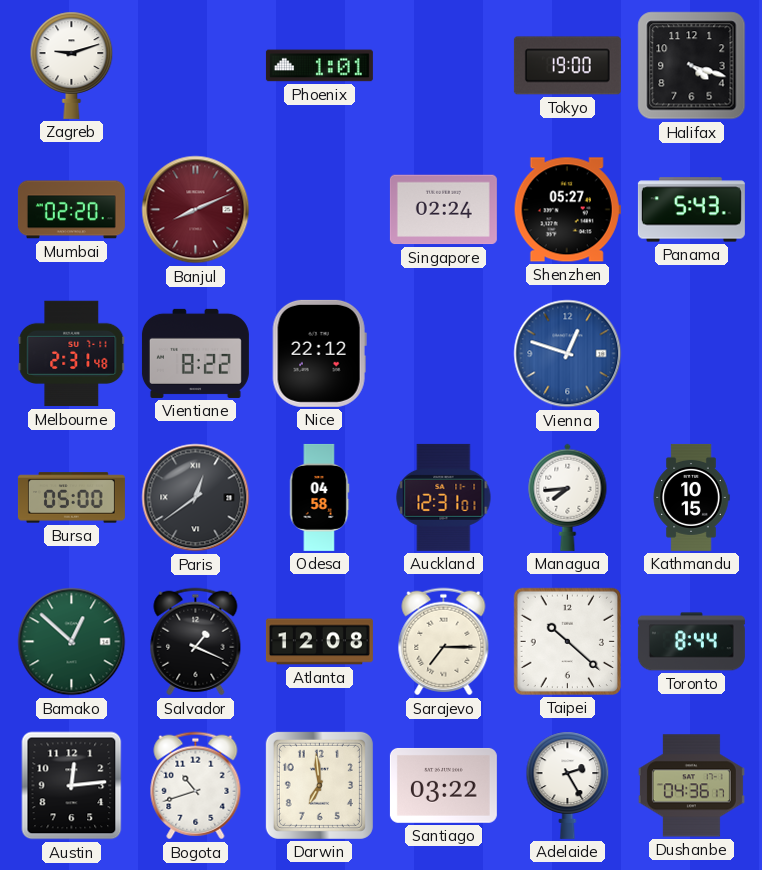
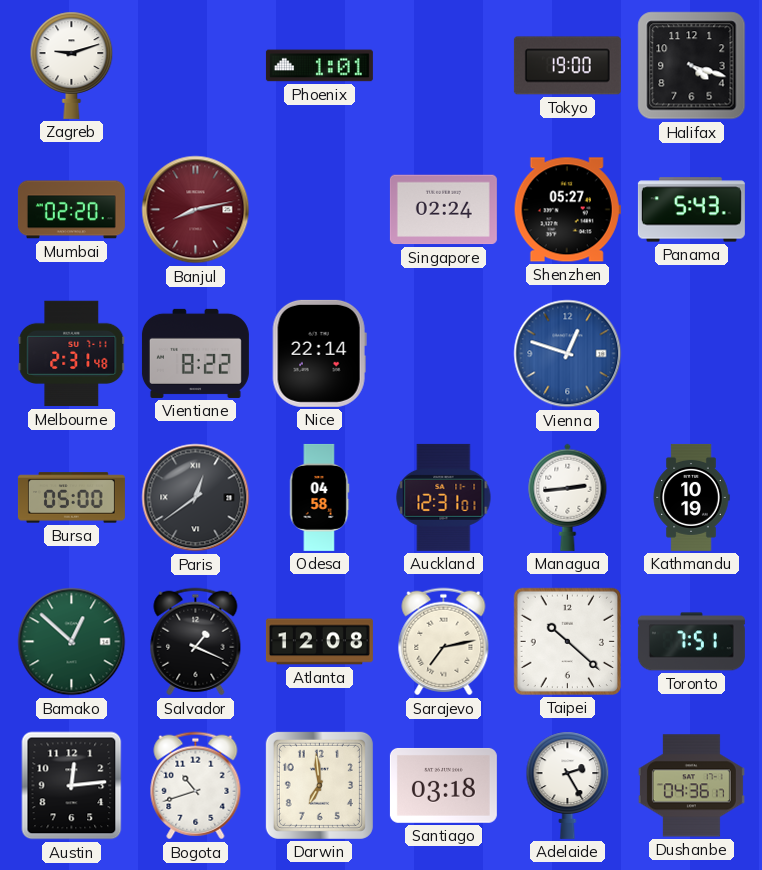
Banjul: 8:11 -> 8:13 (196, 210)
Nice: 22:12 -> 22:14 (319, 353)
Managua: 7:44 -> 2:44 (568, 497)
Kathmandu: 10:15 -> 10:19 (691, 497)
Sarajevo: 7:15 -> 7:13 (444, 642)
Toronto: 8:44 -> 7:51 (691, 642)
Santiago: 03:22 -> 03:18 (443, 785)
